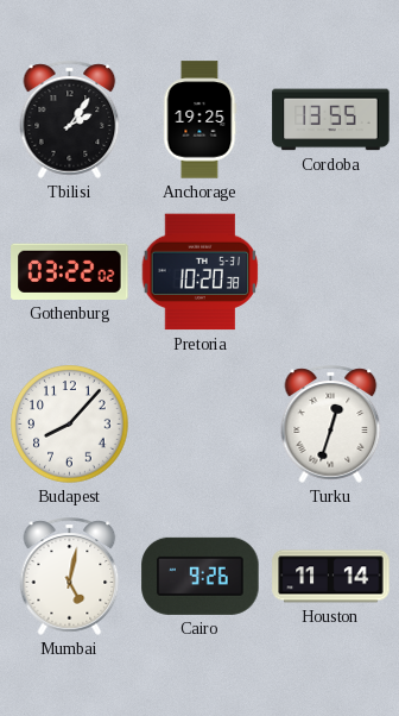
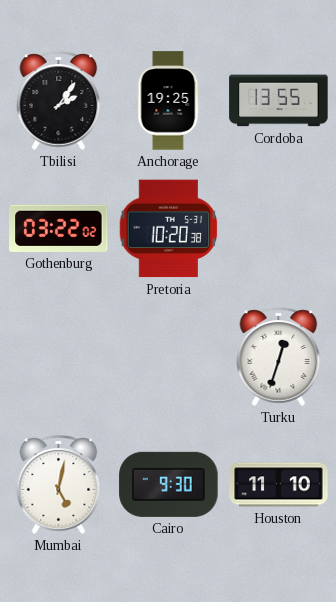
Budapest: 8:07 -> none (70, 425)
Cairo: 9:26 -> 9:30 (169, 484)
Houston: 11:14 -> 11:10 (279, 485)
